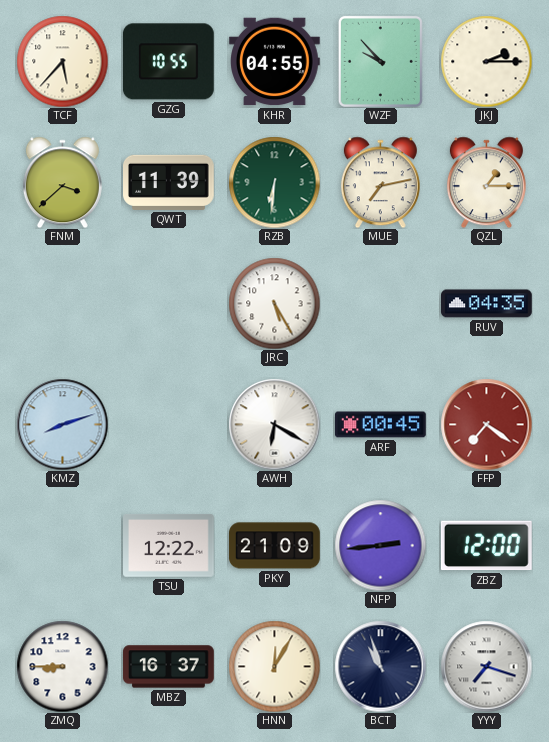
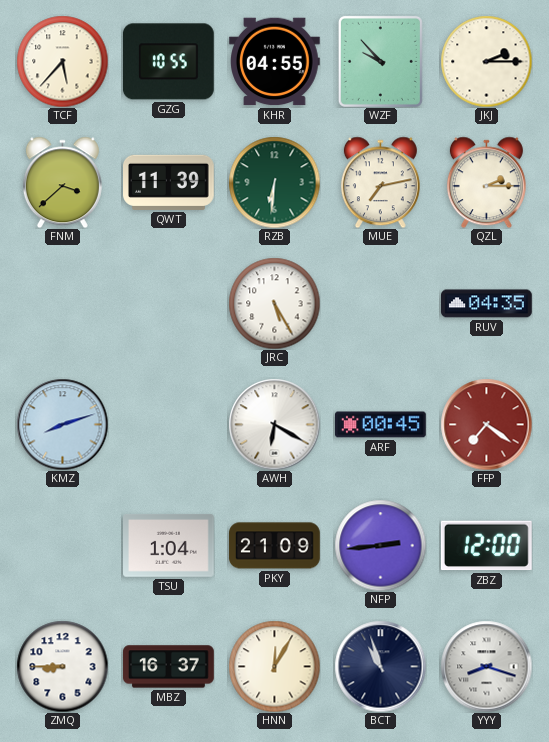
QZL: 1:15 -> 2:15 (486, 182)
TSU: 12:22 -> 1:04 (169, 545)
YYY: 7:18 -> 8:18 (486, 666)
